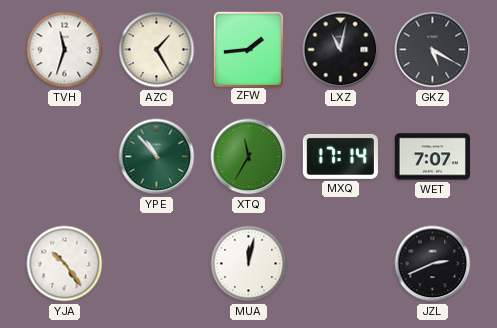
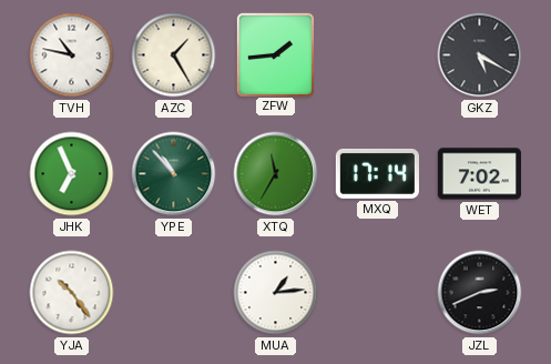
TVH: 11:33 -> 10:47 (72, 55)
LXZ: 11:02 -> none (341, 50)
JHK: none -> 6:56 (72, 174)
WET: 7:07 -> 7:02 (479, 174)
MUA: 12:02 -> 1:14 (276, 293)
